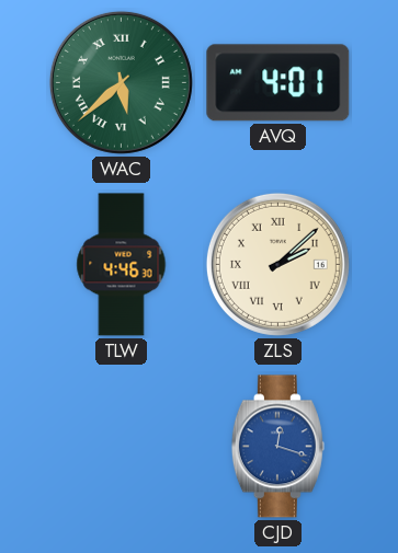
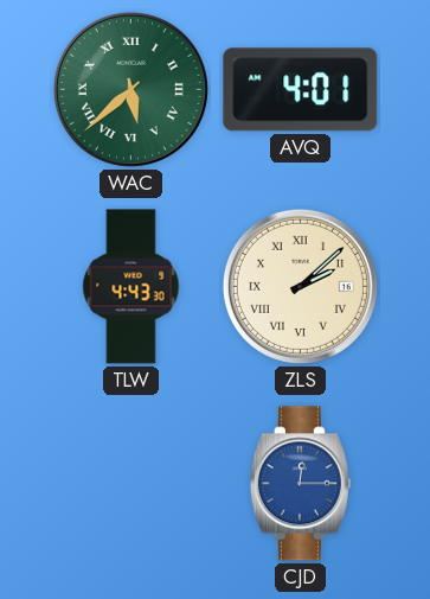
TLW: 4:46 -> 4:43 (131, 287)
CJD: 12:18 -> 12:15 (300, 484)
